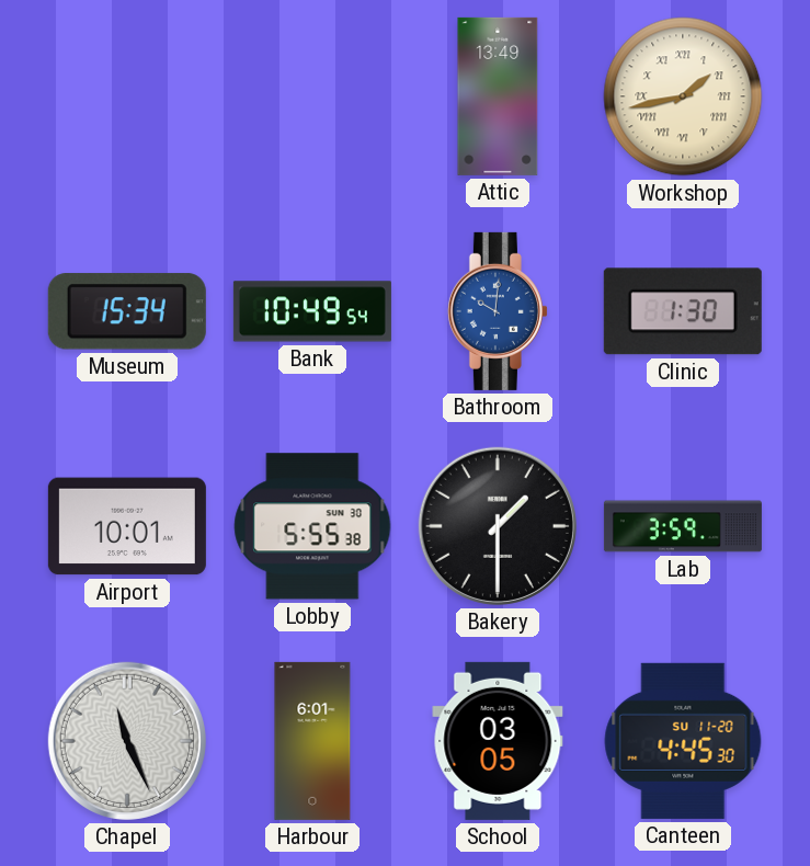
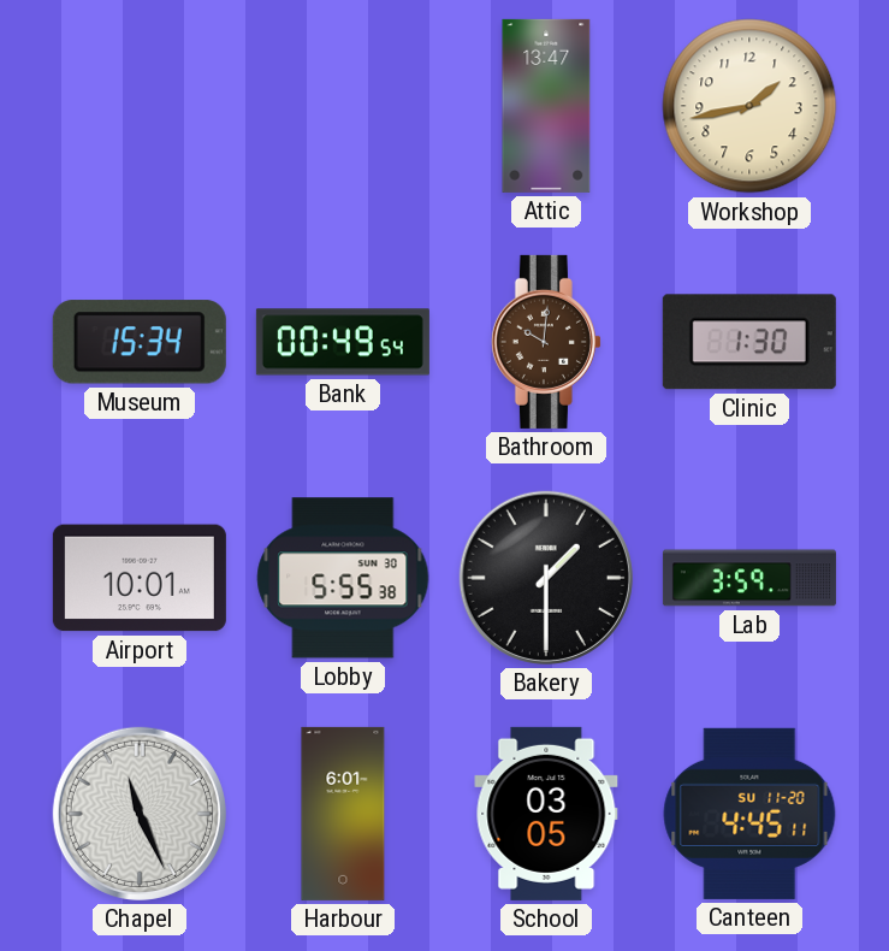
Attic: 13:49 -> 13:47 (546, 106)
Workshop numerals: Roman -> Arabic (749, 106)
Bank: 10:49 -> 00:49 (343, 342)
Bathroom dial: blue -> brown (546, 342)
Canteen: 4:45:30 -> 4:45:11 (749, 814)
